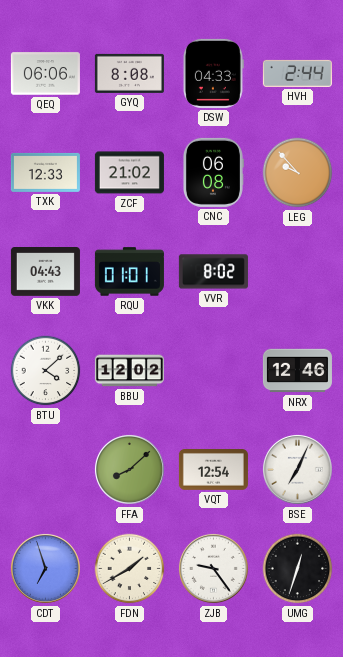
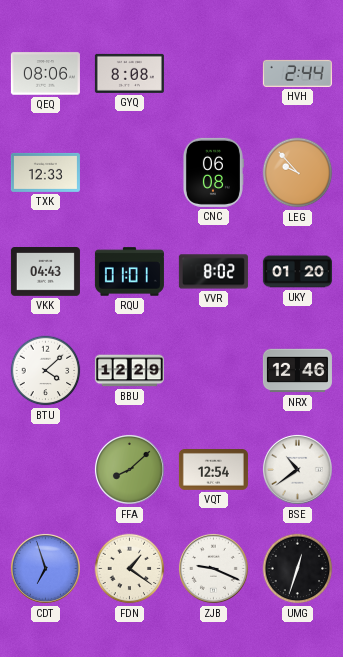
QEQ: 06:06 -> 08:06 (45, 74)
DSW: 04:33 -> none (213, 73)
ZCF: 21:02 -> none (129, 173)
UKY: none -> 01:20 (297, 272)
BBU: 12:02 -> 12:29 (129, 371)
BSE: 7:04 -> 10:39 (297, 469)
FDN: 1:40 -> 1:21 (130, 569)
ZJB: 9:24 -> 9:19 (213, 568)
